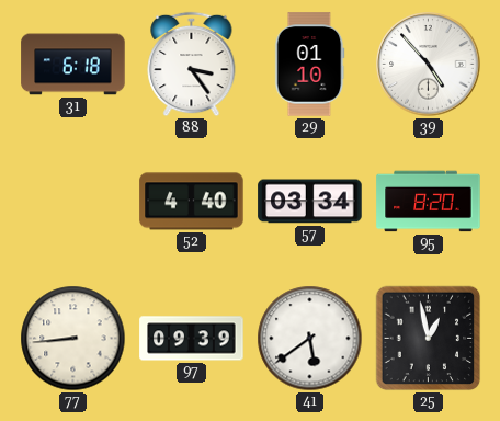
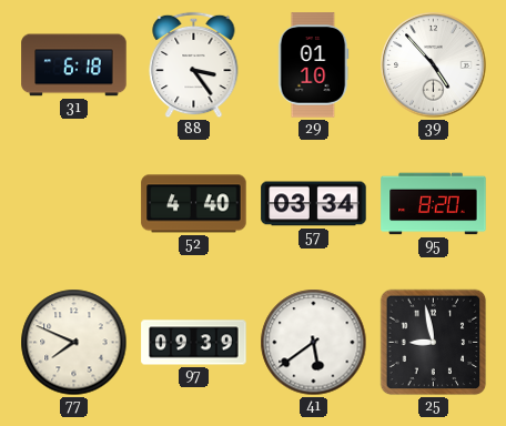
77: 8:44 -> 7:49 (74, 343)
25: 12:58 -> 8:58 (434, 343)
